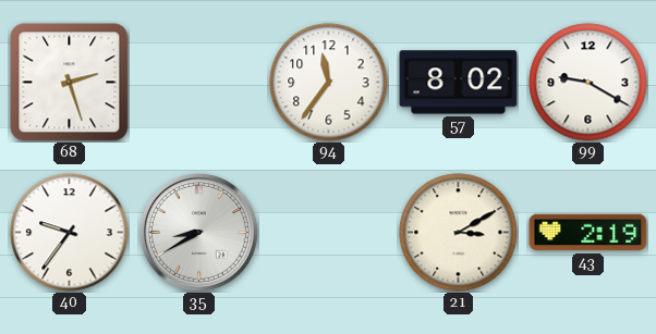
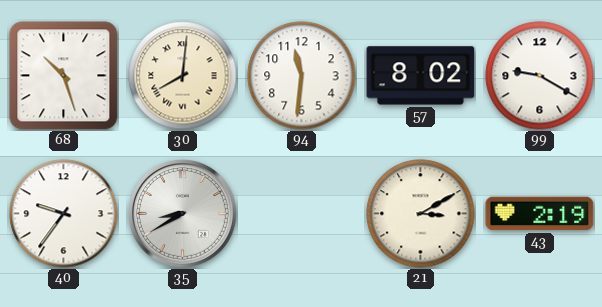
68: 2:27 -> 10:27 (64, 76)
30: none -> 8:01 (183, 76)
94: 11:36 -> 11:31 (302, 76)
